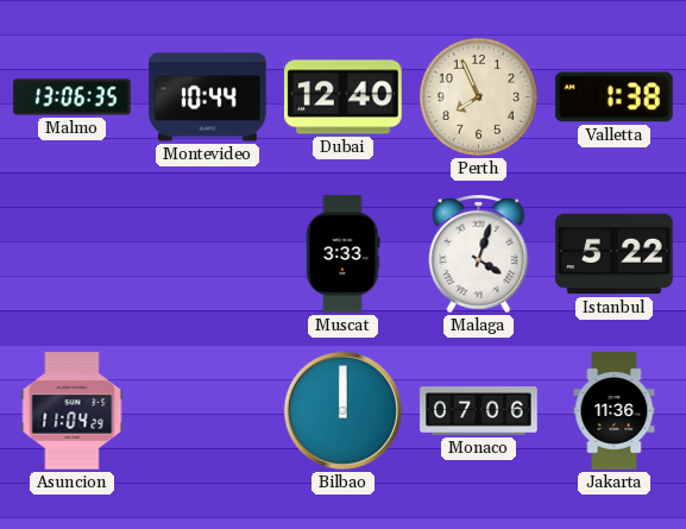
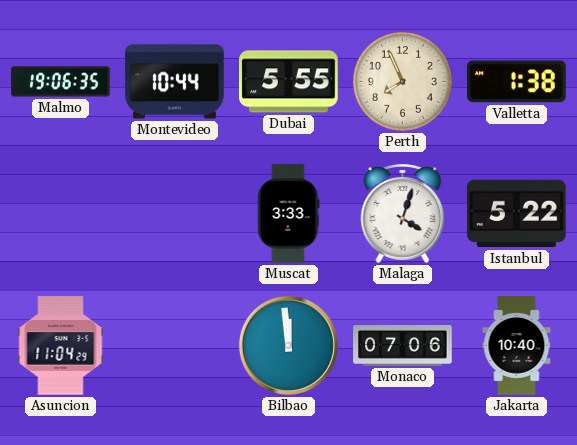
Malmo: 13:06 -> 19:06 (61, 82)
Dubai: 12:40 -> 5:55 (289, 82)
Bilbao: 12:00 -> 11:59 (288, 345)
Jakarta: 11:36 -> 10:40 (517, 346)
